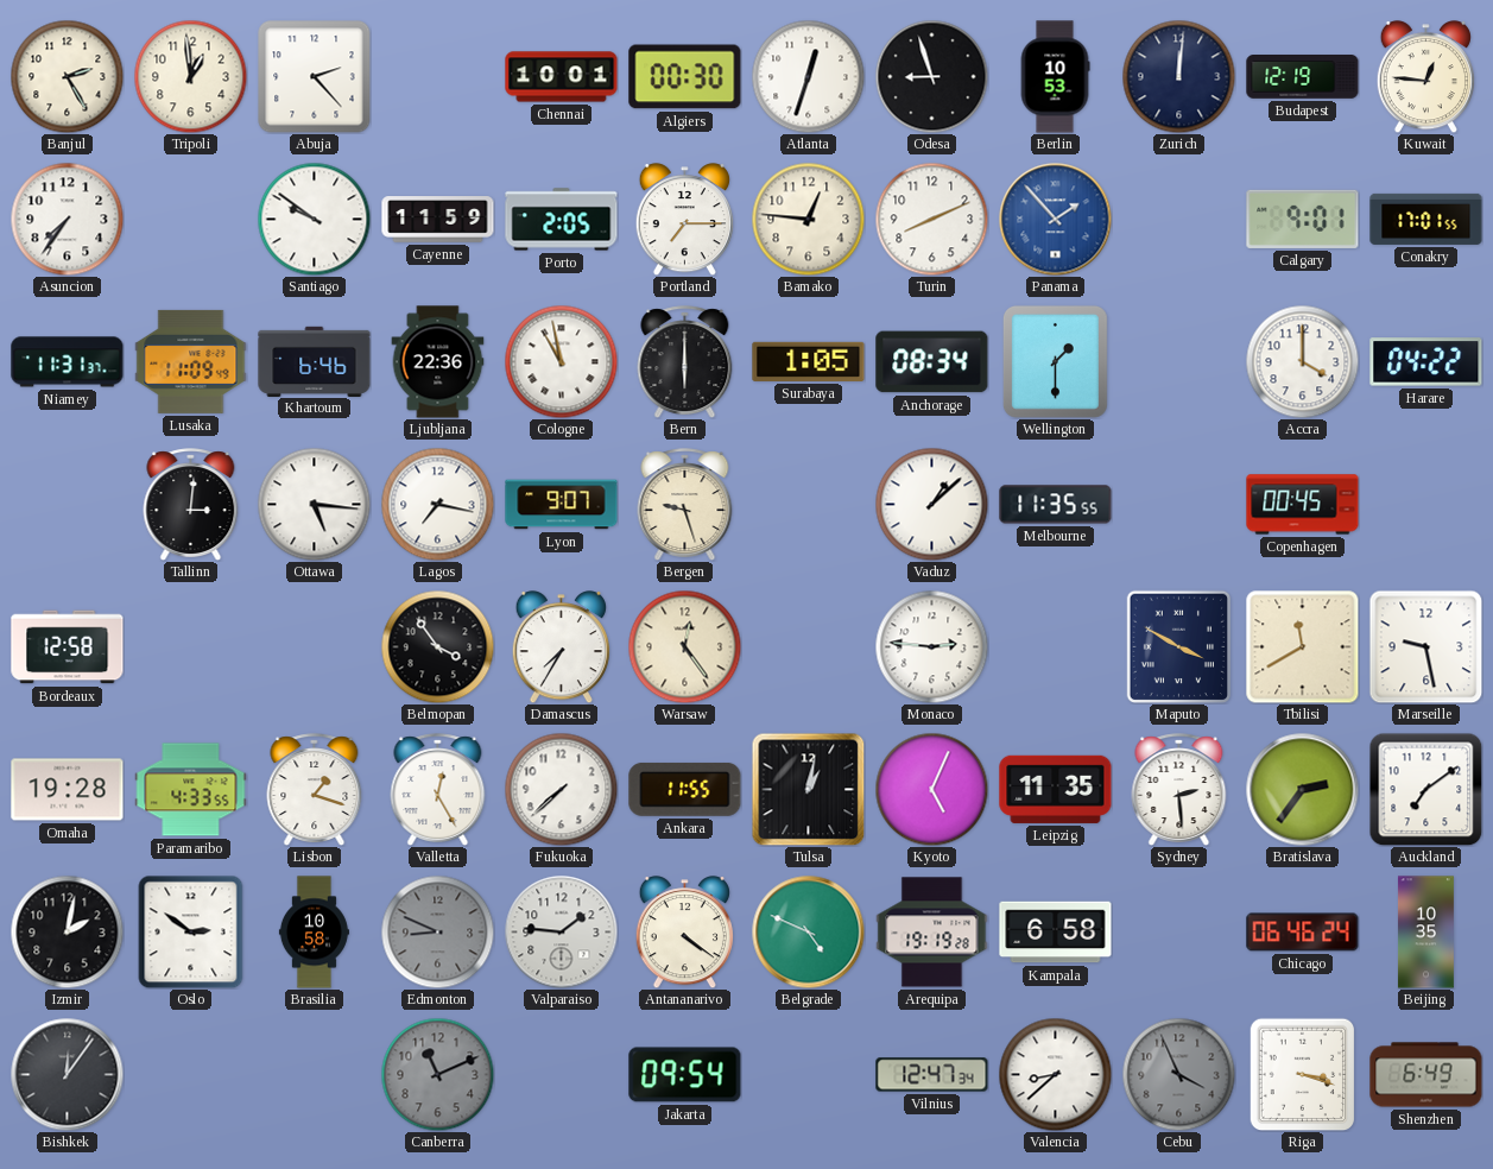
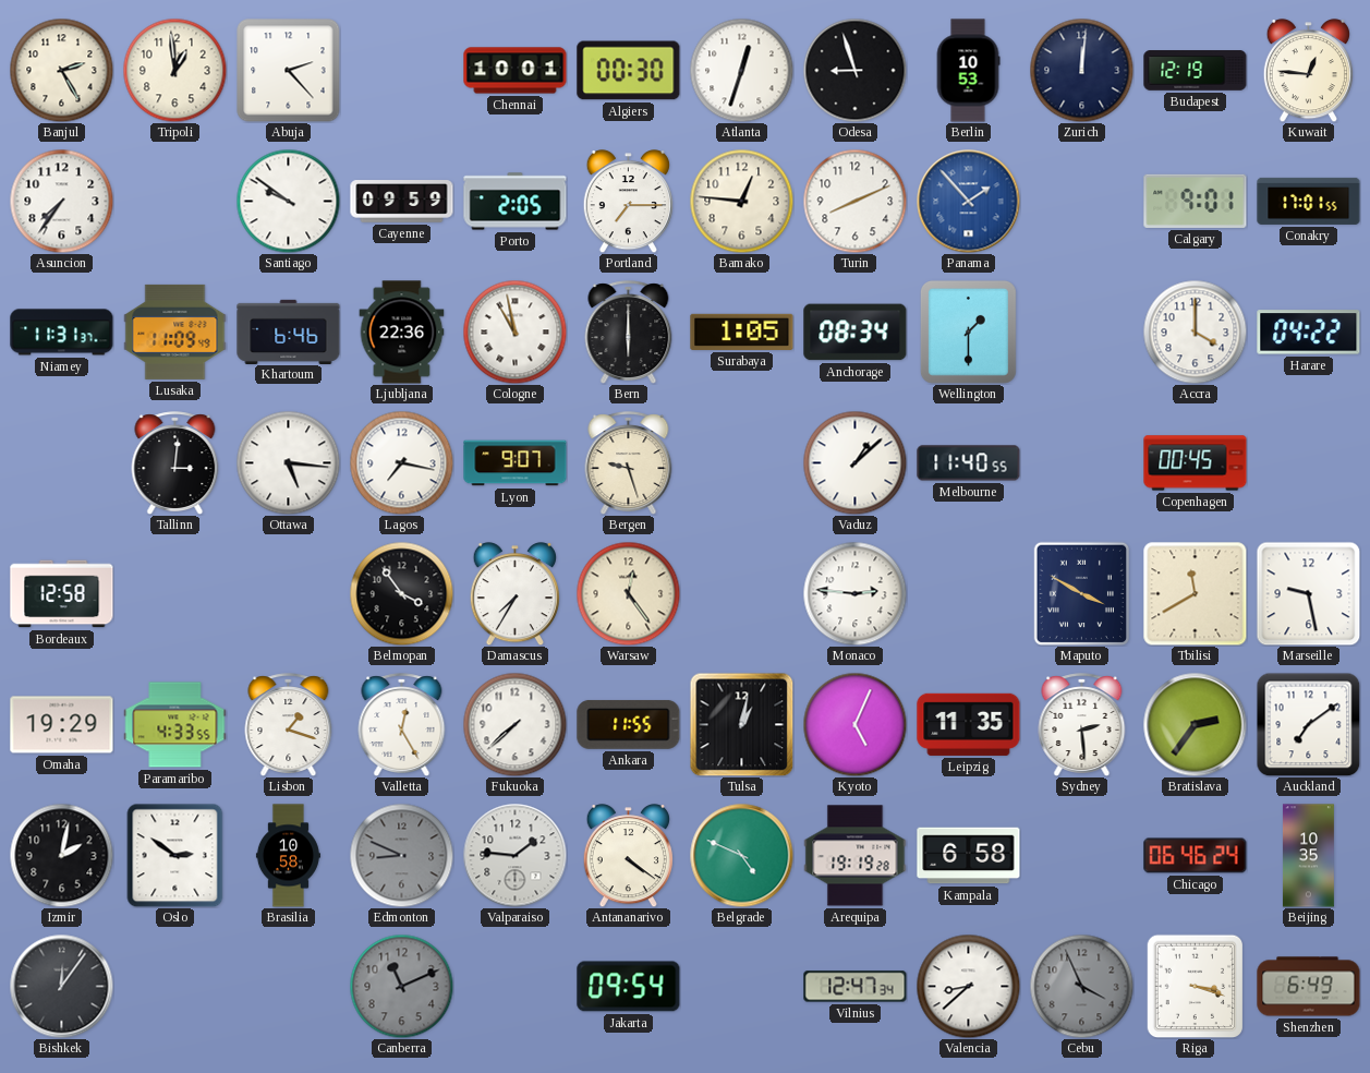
Cayenne: 11:59 -> 09:59 (402, 202)
Melbourne: 11:35 -> 11:40 (969, 463)
Omaha: 19:28 -> 19:29 (62, 725)
